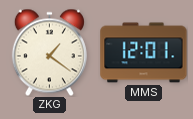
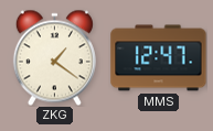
MMS: 12:01 -> 12:47 (159, 58)
